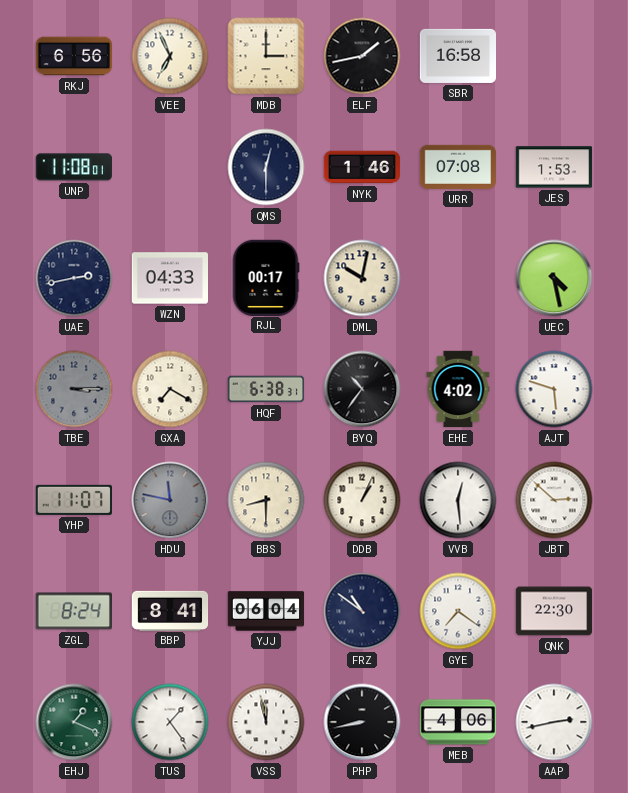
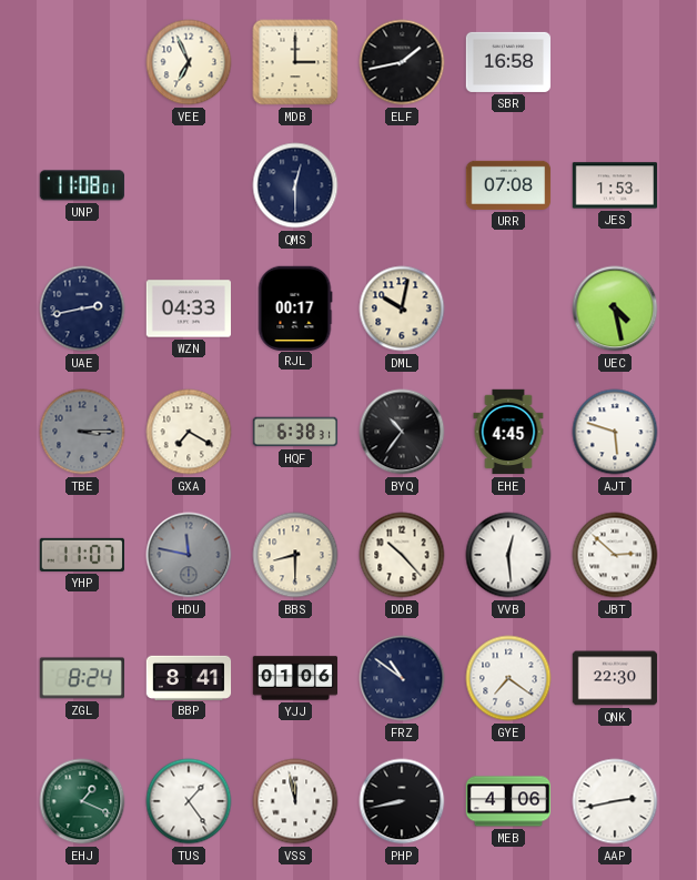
RKJ: 6:56 -> none (74, 56)
NYK: 1:46 -> none (362, 167)
EHE: 4:02 -> 4:45 (508, 432)
DDB: 1:04 -> 10:23 (402, 555)
YJJ: 06:04 -> 01:06 (295, 678)
